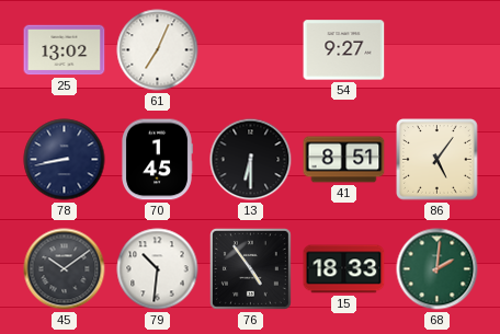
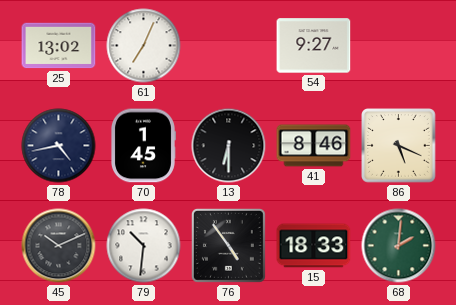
78: 8:43 -> 4:43 (59, 146)
41: 8:51 -> 8:46 (314, 146)
86: 5:06 -> 5:19 (399, 146)
45: 10:09 -> 10:11 (59, 246)
